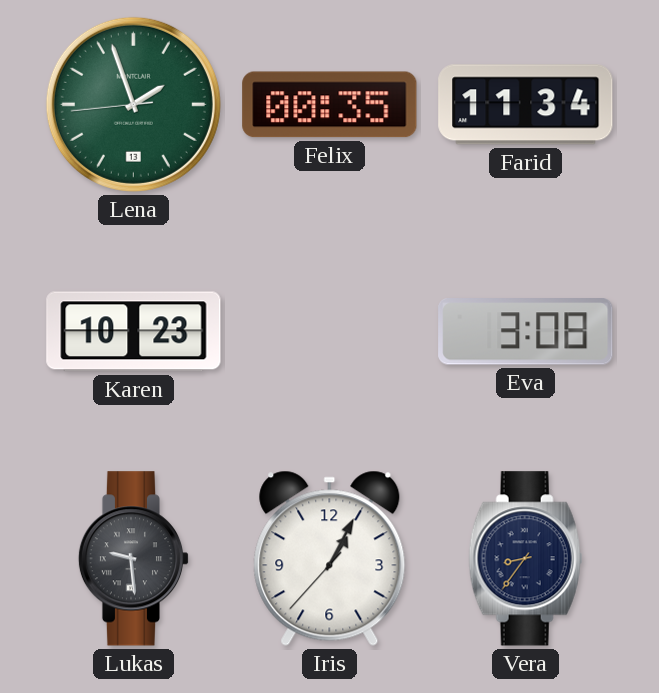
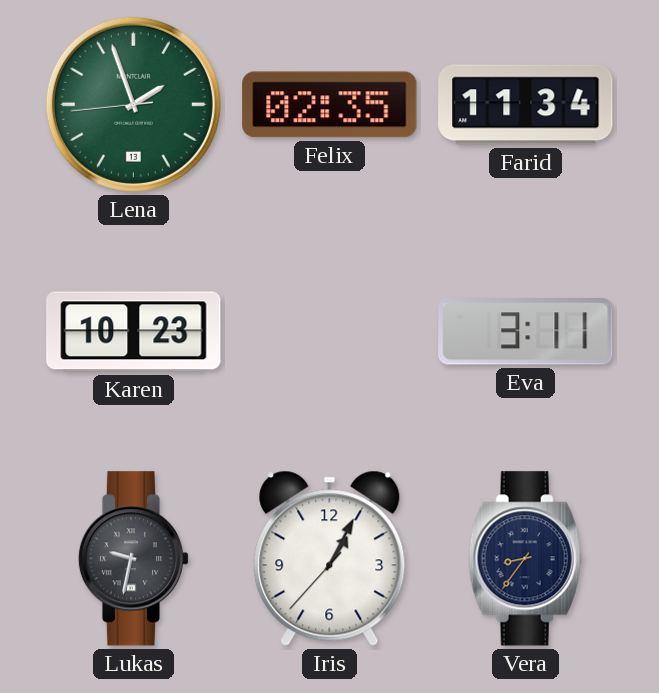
Felix: 00:35 -> 02:35 (330, 105)
Eva: 3:08 -> 3:11 (526, 332)
Lukas: 9:29 -> 9:32 (134, 559)
